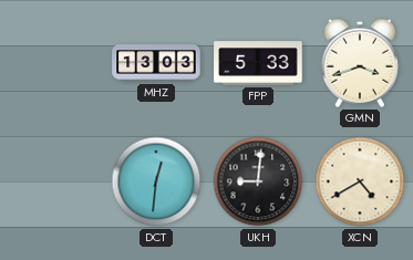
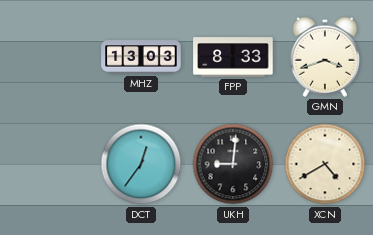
FPP: 5:33 -> 8:33 (233, 57)
DCT: 12:31 -> 12:36 (141, 164)
